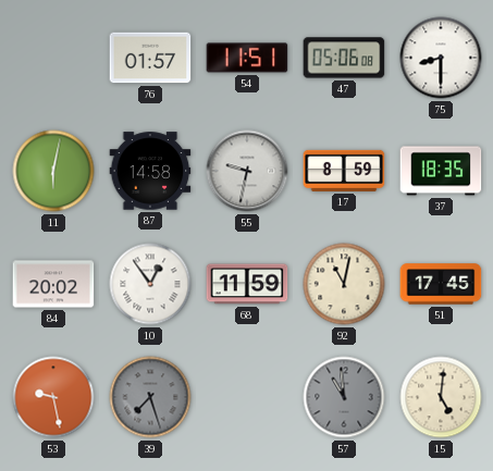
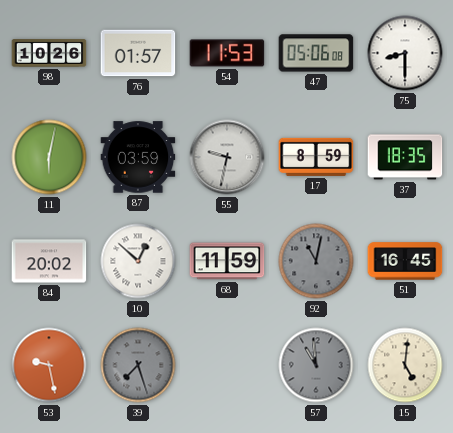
98: none -> 10:26 (49, 53)
54: 11:51 -> 11:53 (227, 53)
87: 14:58 -> 03:59 (138, 157)
10: 12:54 -> 12:52 (138, 261)
92 dial: cream -> grey (316, 261)
51: 17:45 -> 16:45 (405, 261)
